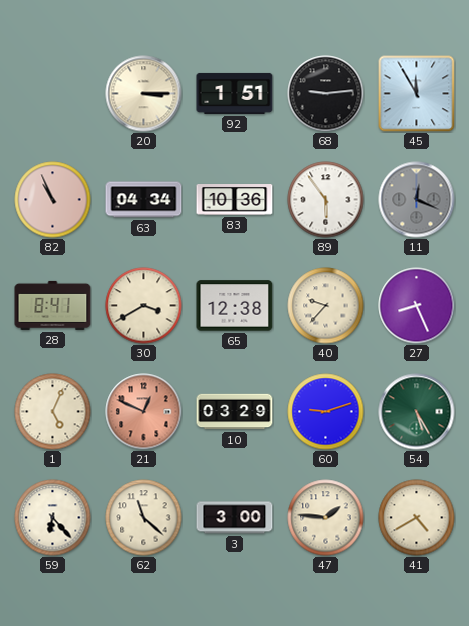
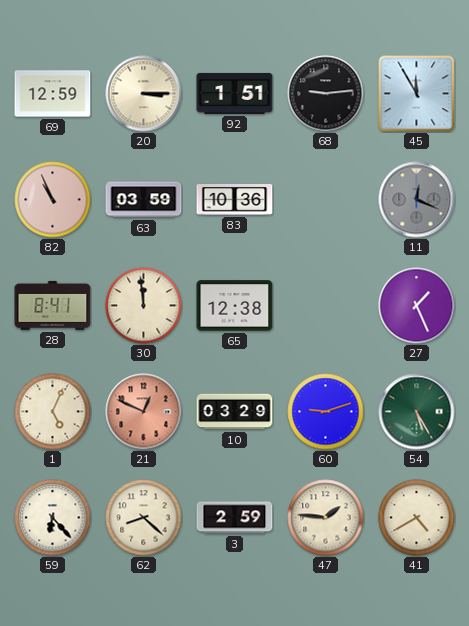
69: none -> 12:59 (53, 94)
63: 04:34 -> 03:59 (144, 200)
89: 5:54 -> none (326, 200)
30: 3:40 -> 11:59 (144, 306)
40: 9:37 -> none (326, 306)
27: 8:26 -> 1:26 (417, 306)
62: 11:22 -> 8:22 (144, 518)
3: 3:00 -> 2:59 (235, 518)
